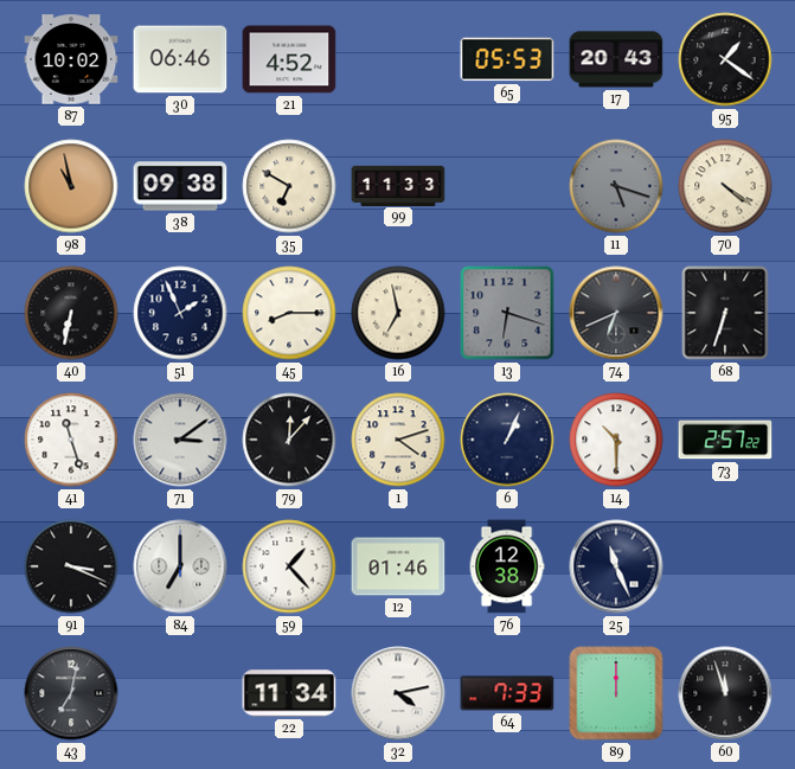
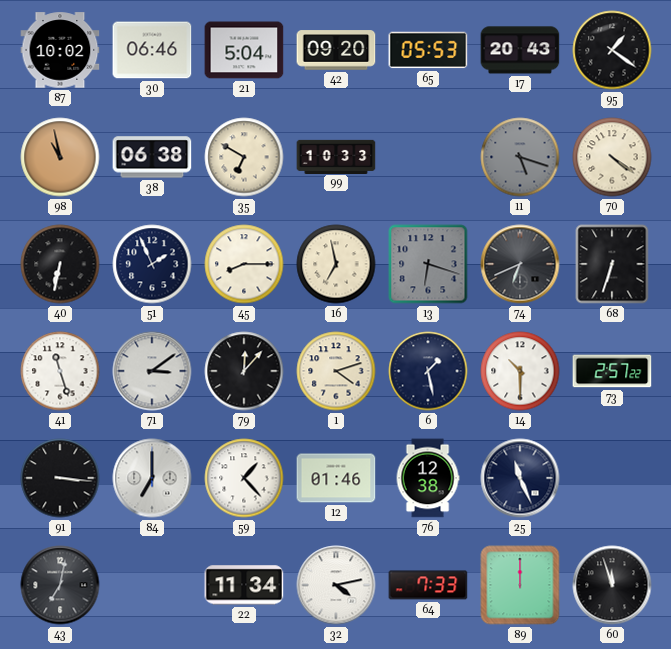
21: 4:52 -> 5:04 (244, 50)
42: none -> 09:20 (336, 50)
38: 09:38 -> 06:38 (152, 157)
99: 11:33 -> 10:33 (336, 156)
6: 1:04 -> 1:28 (428, 371)
91: 3:19 -> 3:16 (60, 478)
